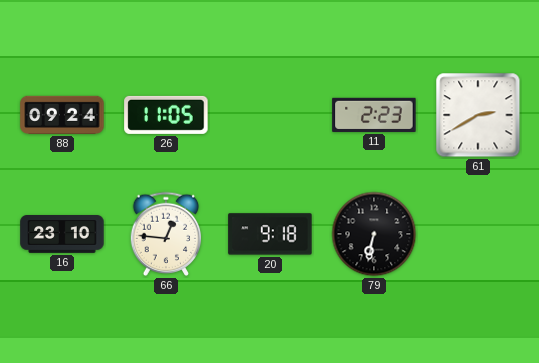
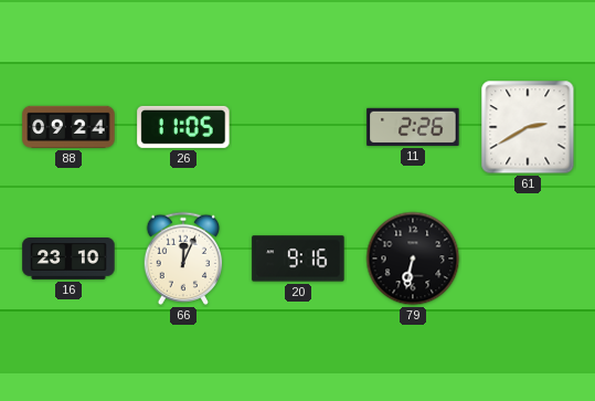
11: 2:23 -> 2:26 (413, 127)
66: 12:46 -> 12:04 (183, 258)
20: 9:18 -> 9:16 (298, 258)
